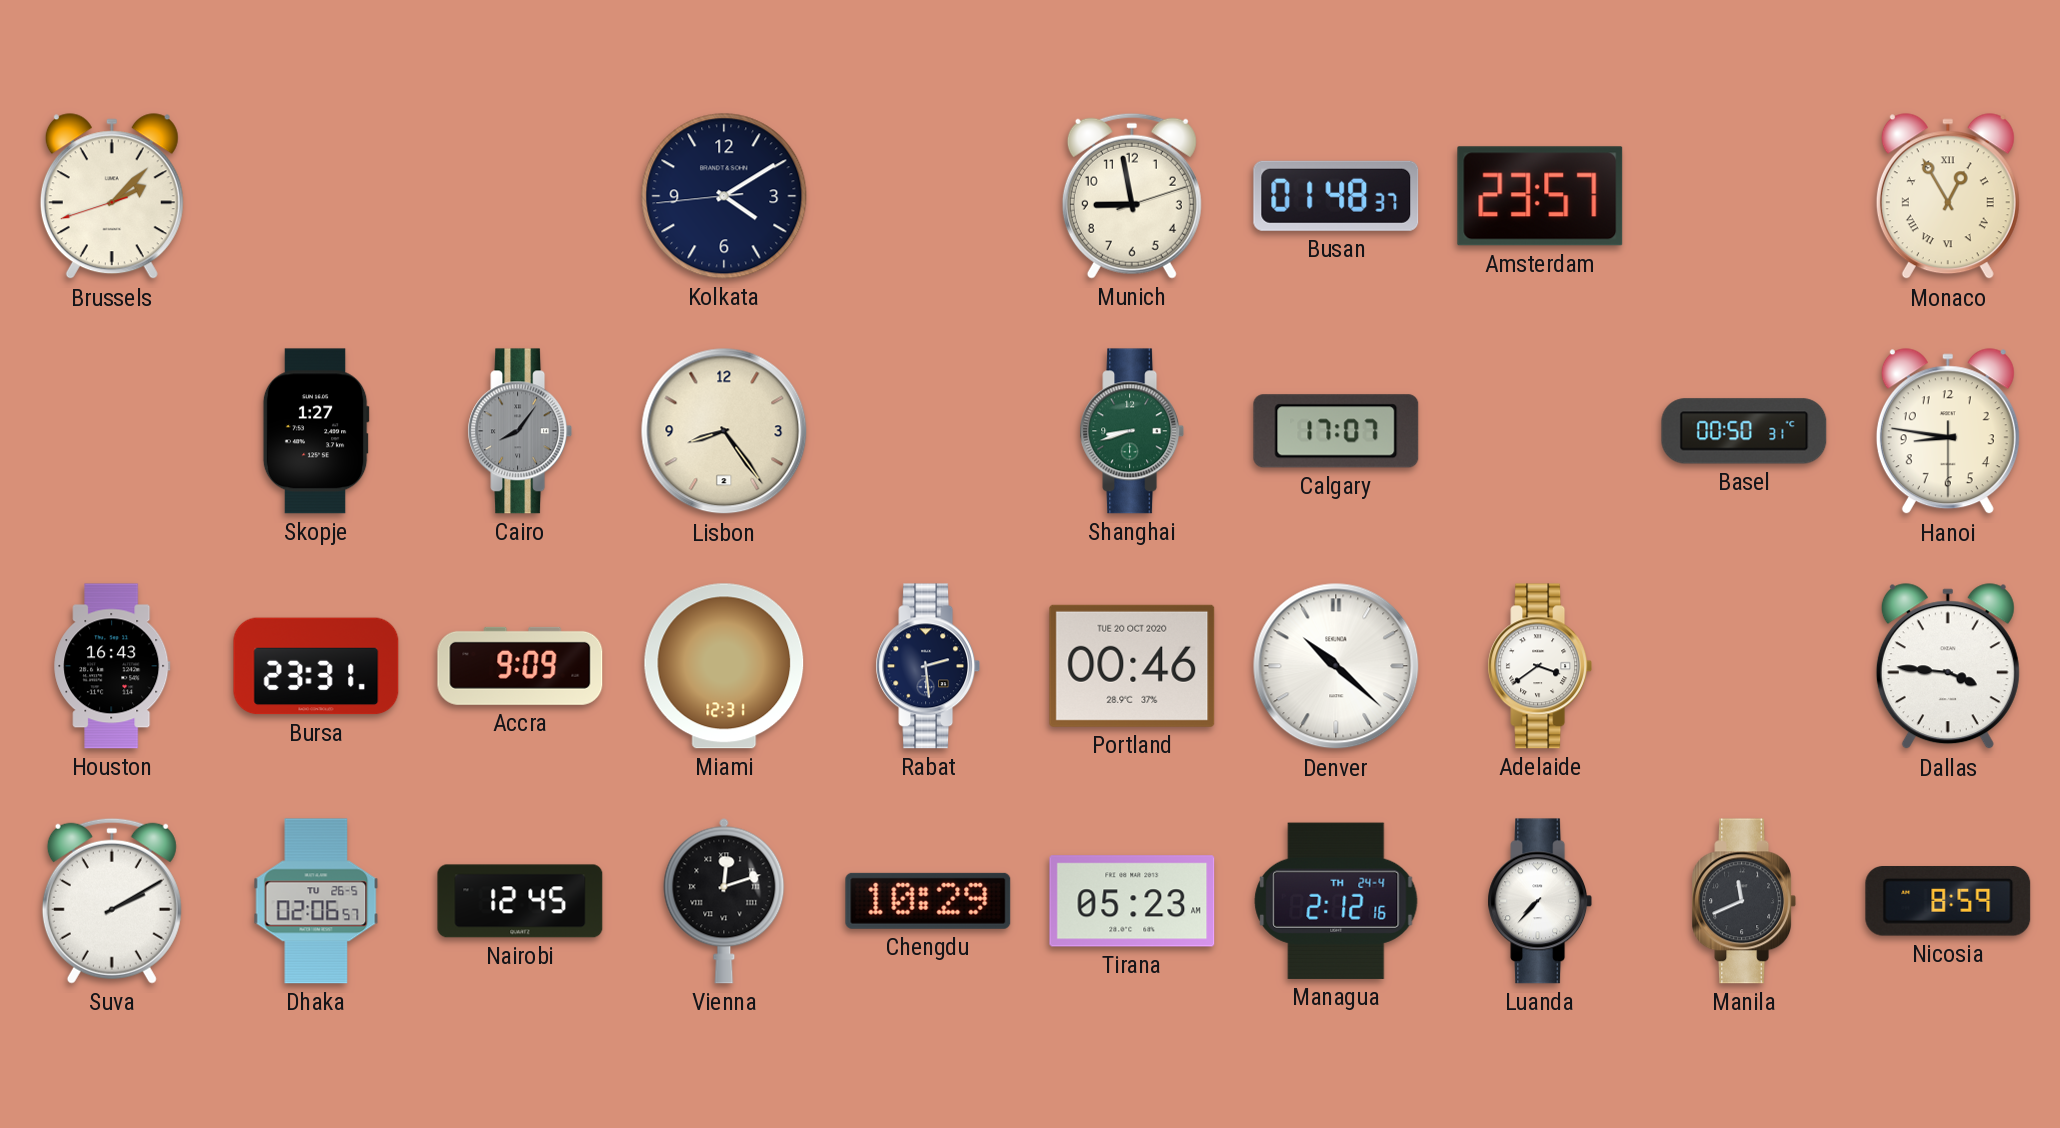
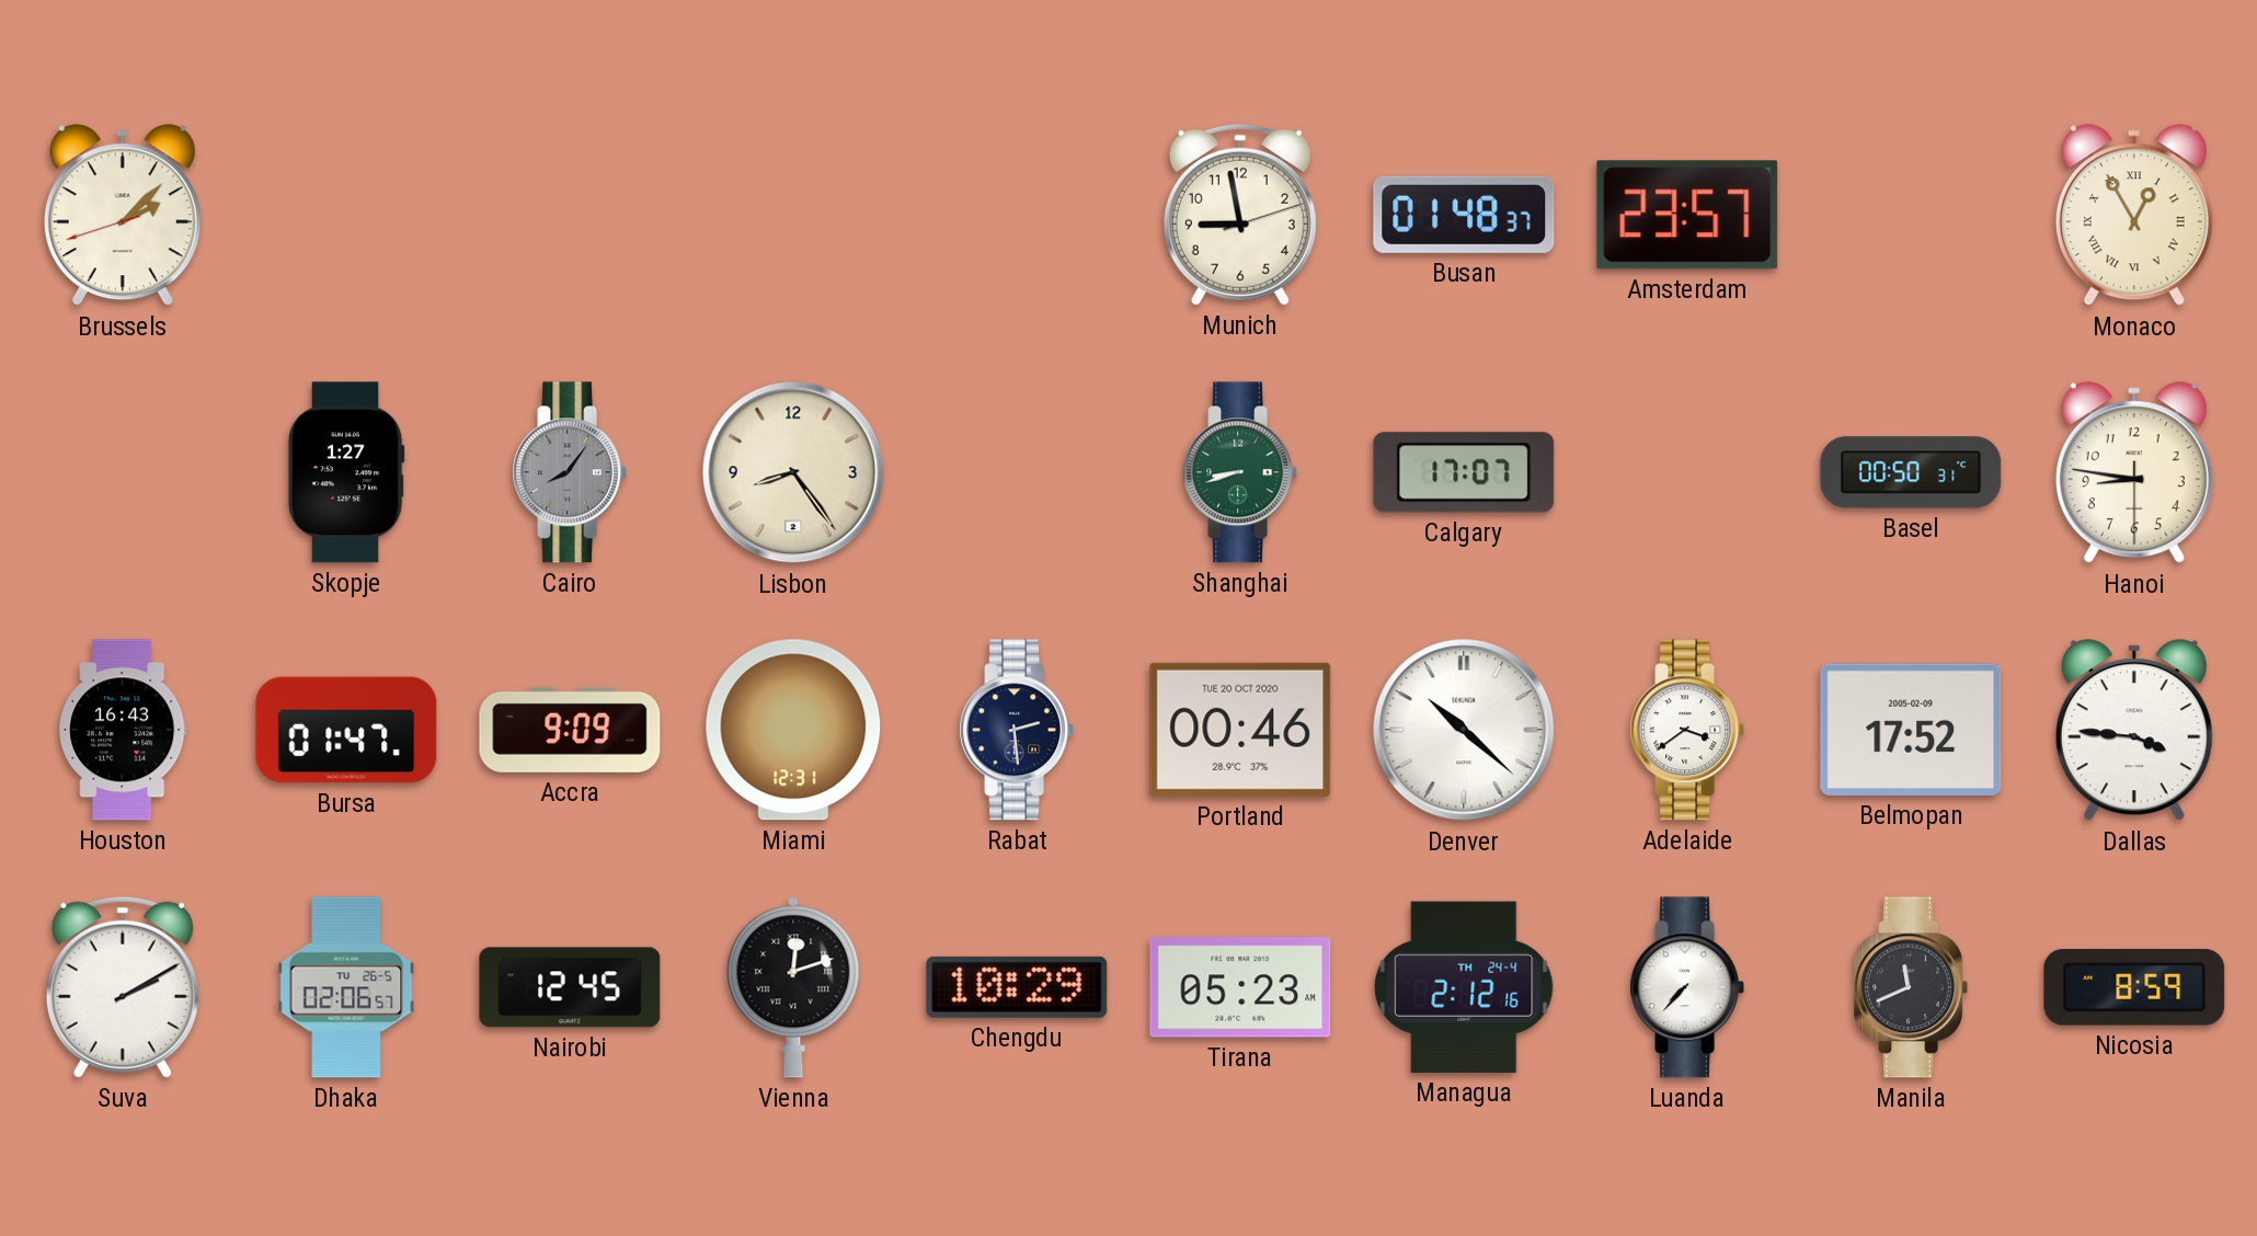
Kolkata: 4:09 -> none (724, 196)
Bursa: 23:31 -> 01:47 (346, 730)
Belmopan: none -> 17:52 (1911, 730)
